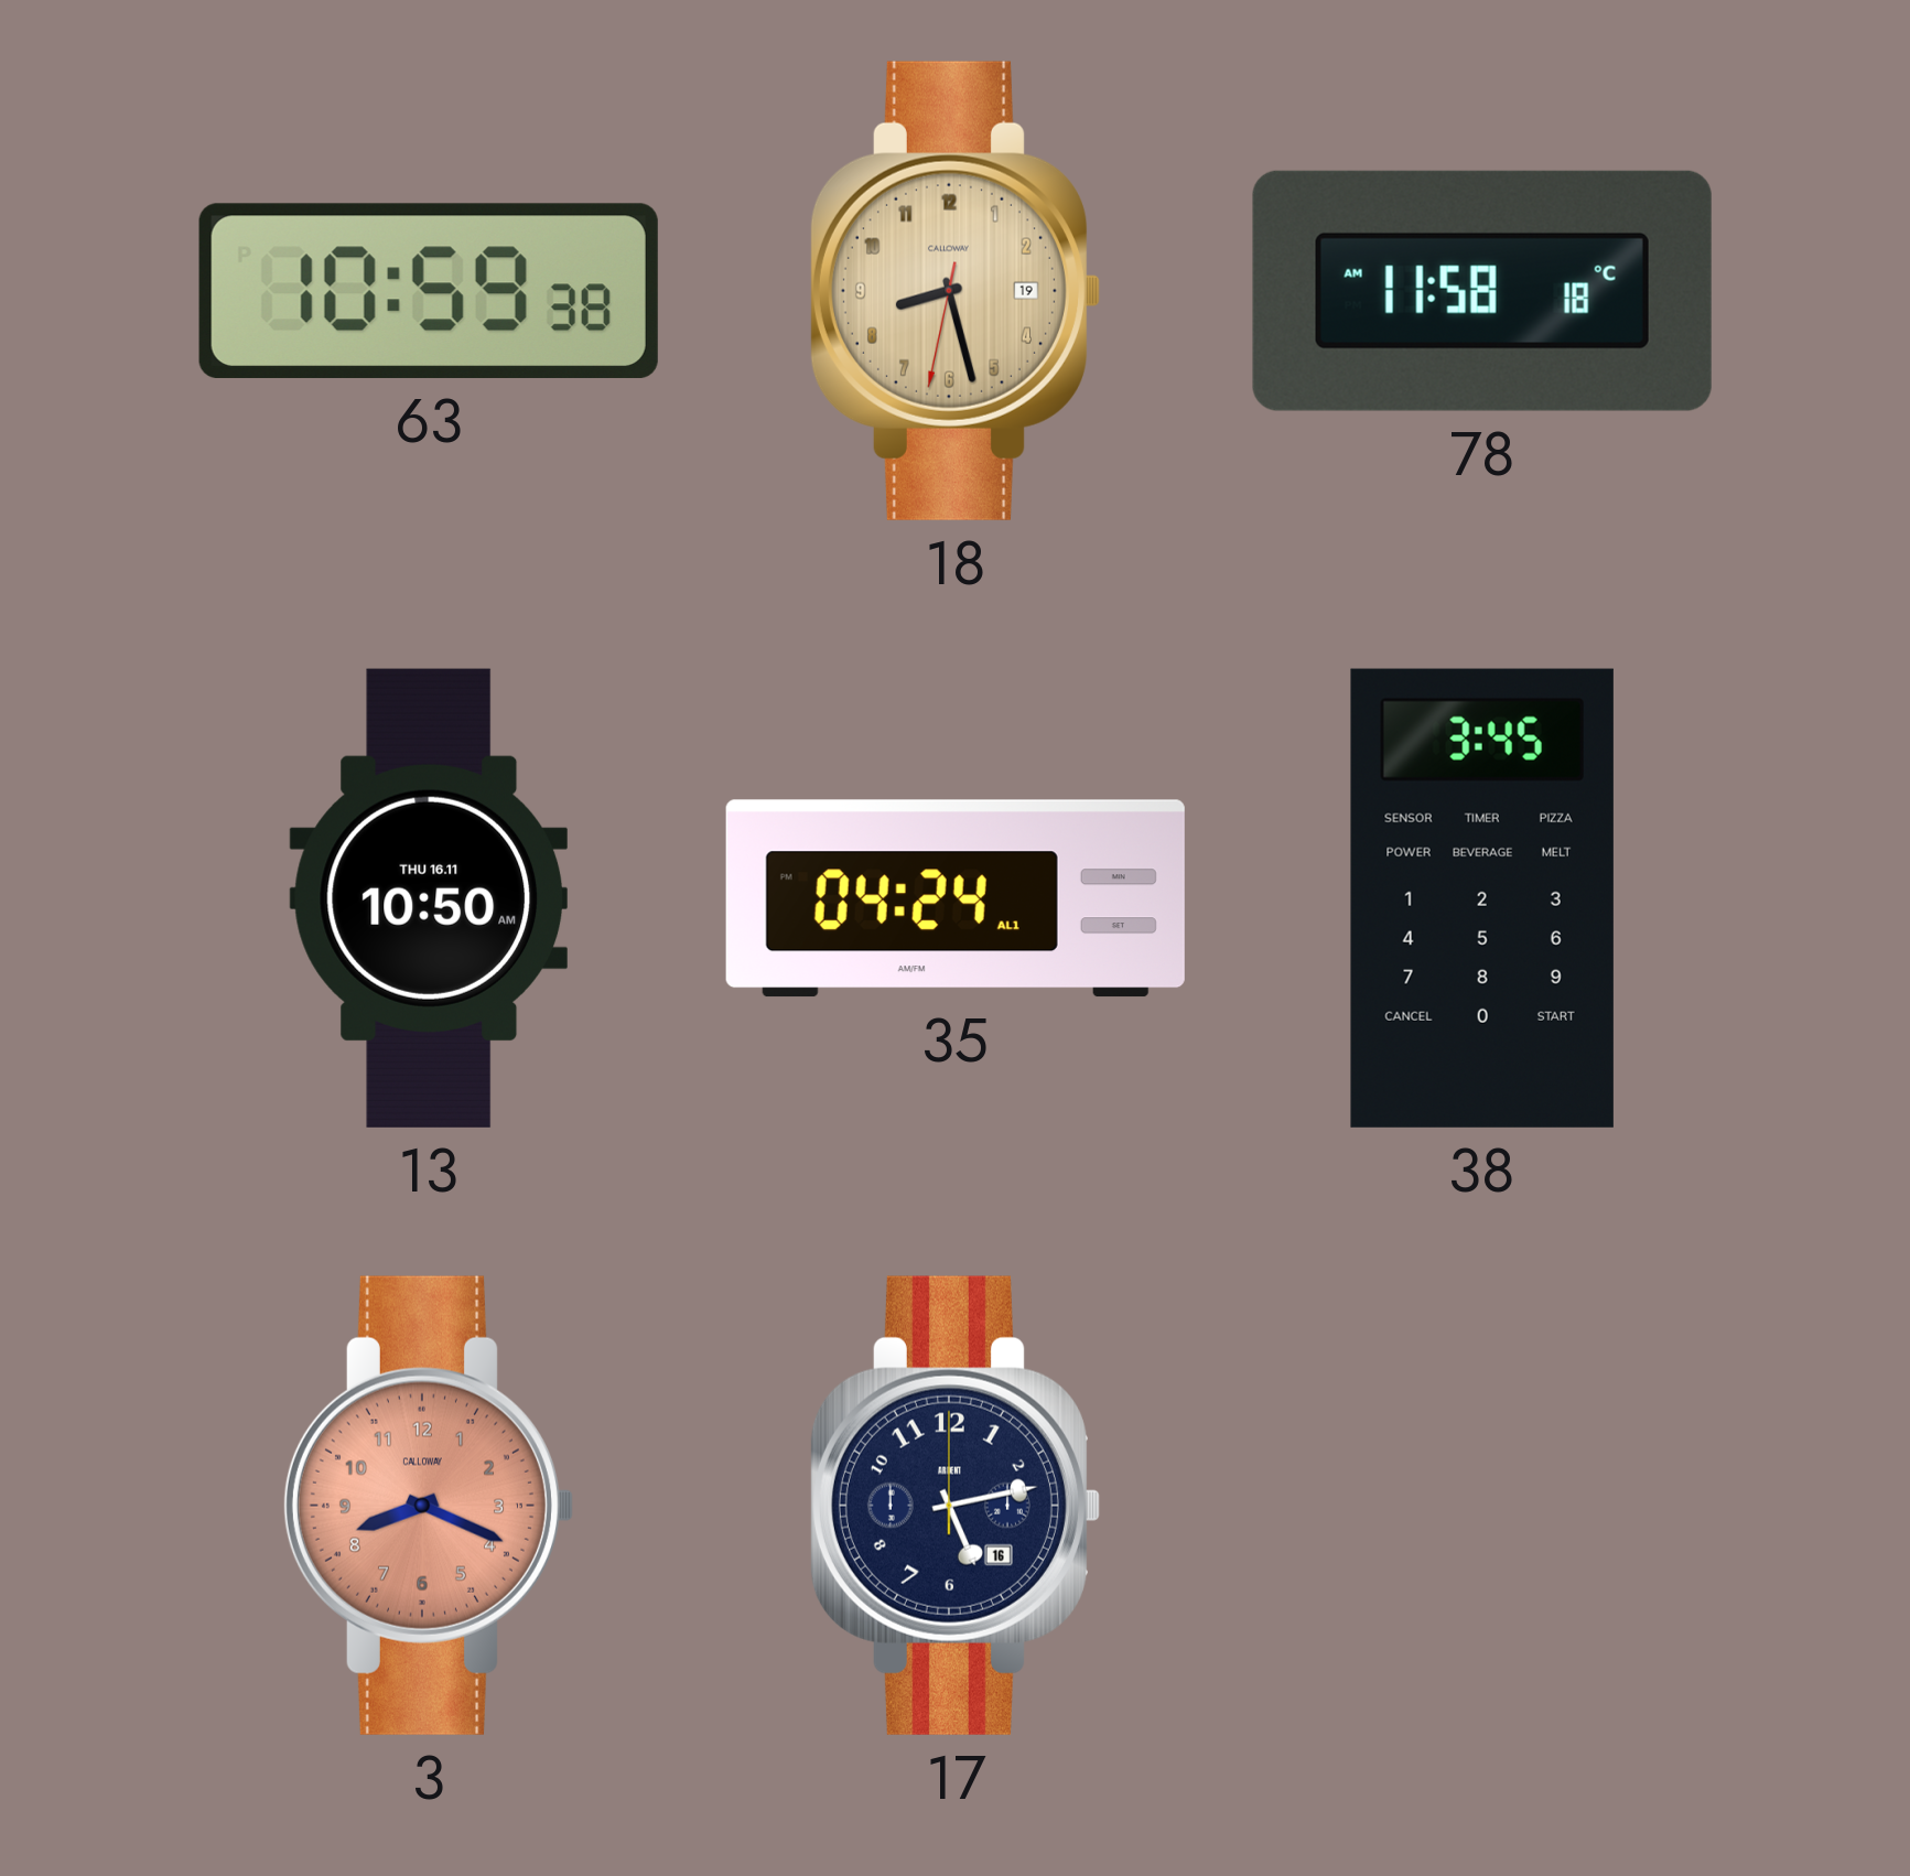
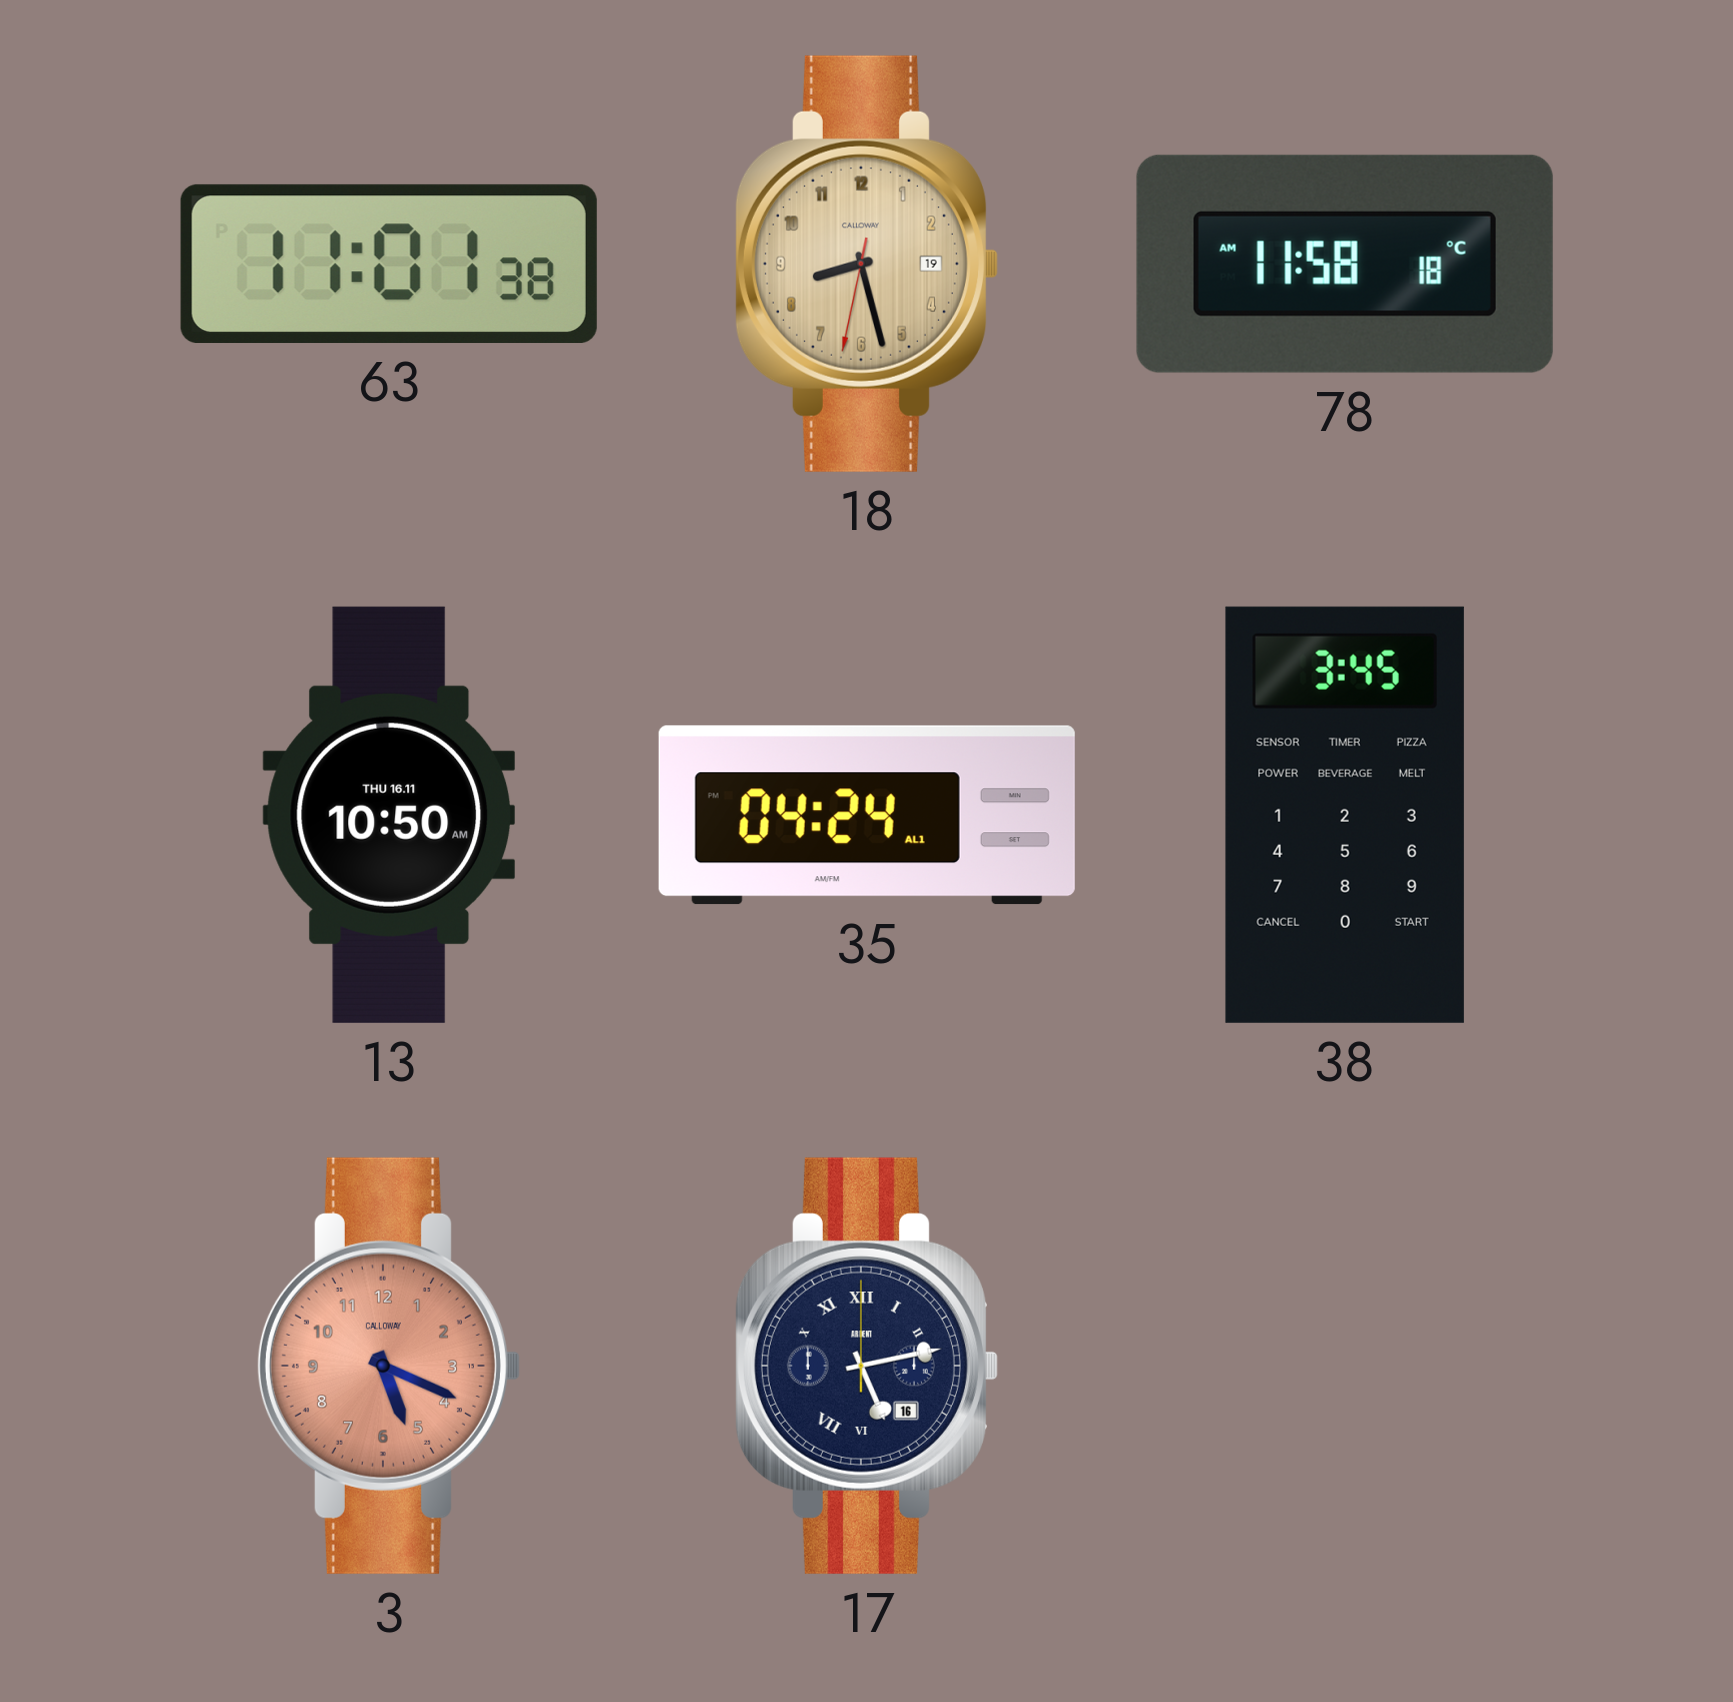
63: 10:59 -> 11:01 (389, 264)
3: 8:19 -> 5:19 (388, 1366)
17 numerals: Arabic -> Roman (866, 1366)
